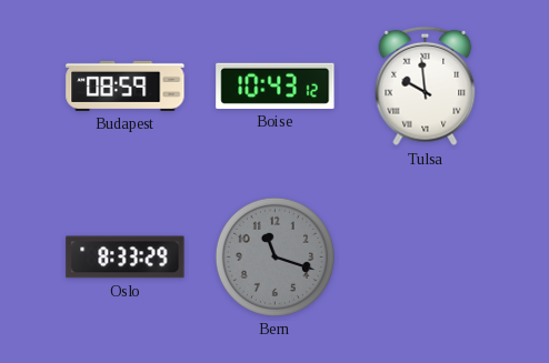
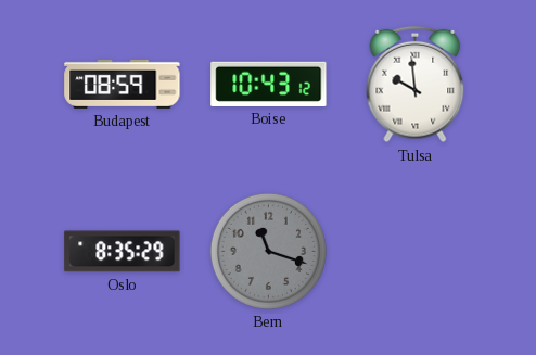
Oslo: 8:33 -> 8:35 (123, 252)
